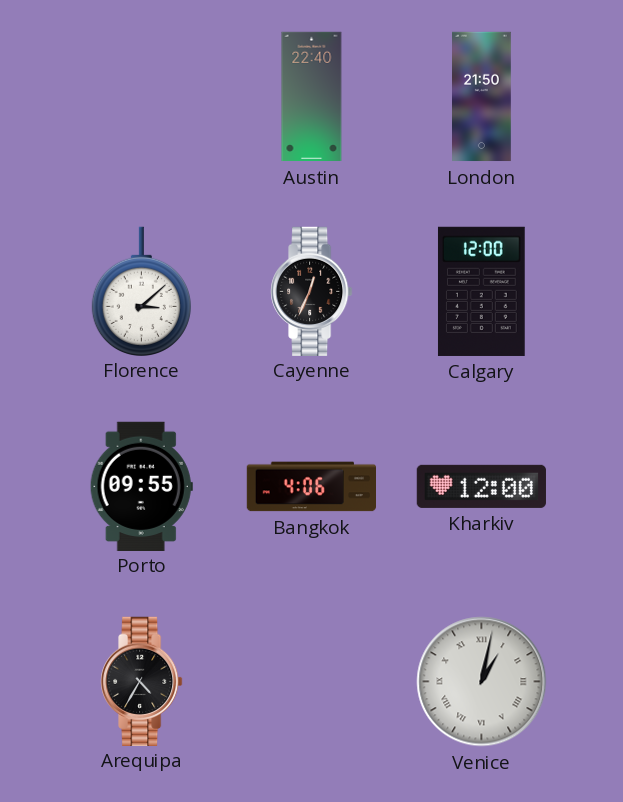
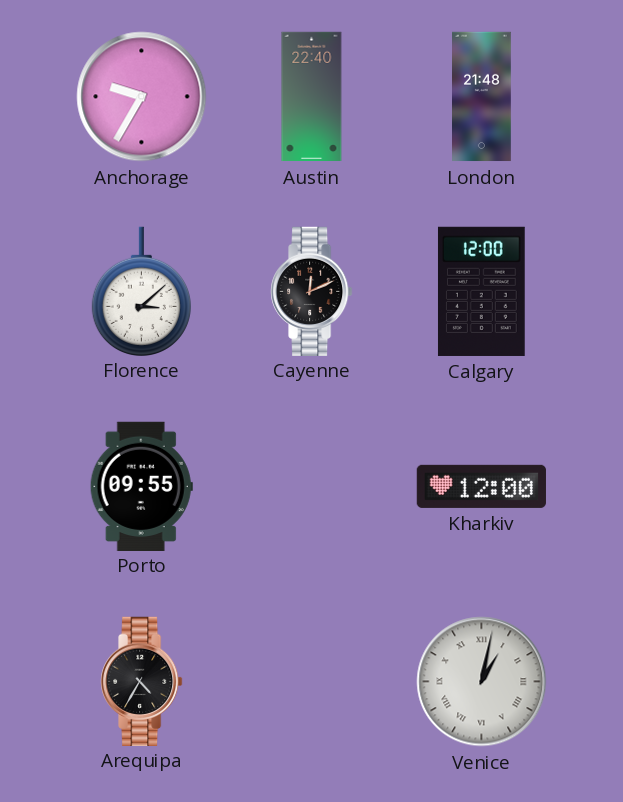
Anchorage: none -> 9:35 (142, 97)
London: 21:50 -> 21:48 (482, 97)
Cayenne: 12:34 -> 12:11 (312, 291)
Bangkok: 4:06 -> none (311, 487)
